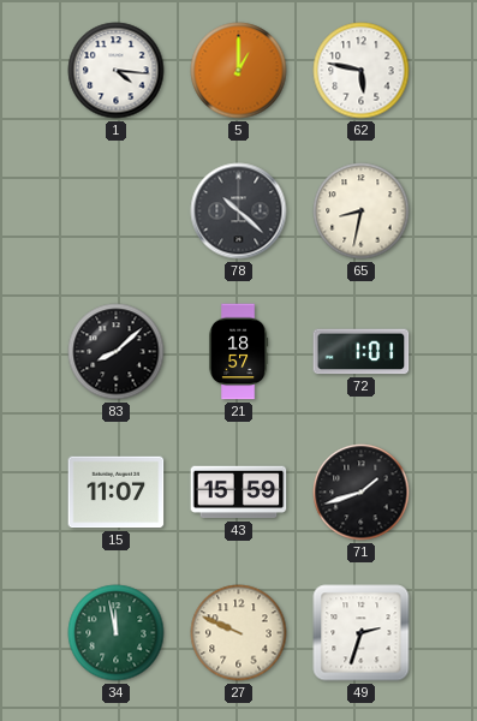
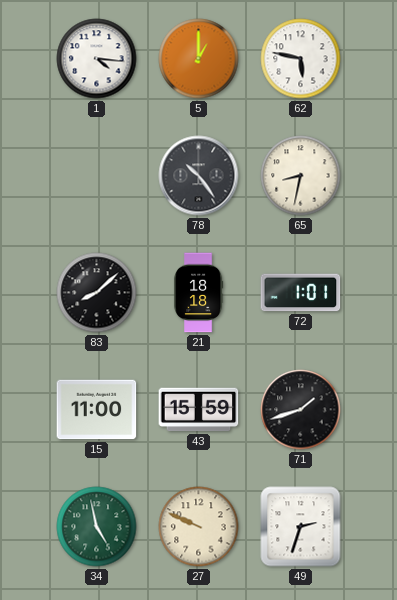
78: 10:22 -> 10:24 (199, 176)
21: 18:57 -> 18:18 (198, 293)
15: 11:07 -> 11:00 (97, 410)
34: 11:58 -> 4:58 (97, 527)
